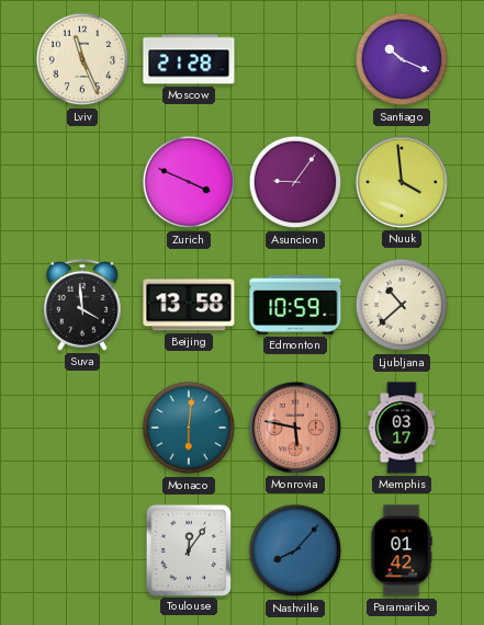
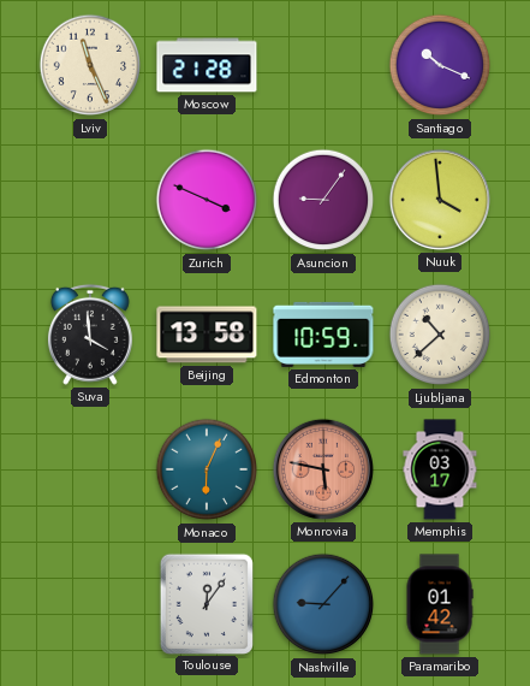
Monaco: 6:01 -> 6:04 (207, 469)
Nashville: 8:07 -> 9:07 (323, 604)
